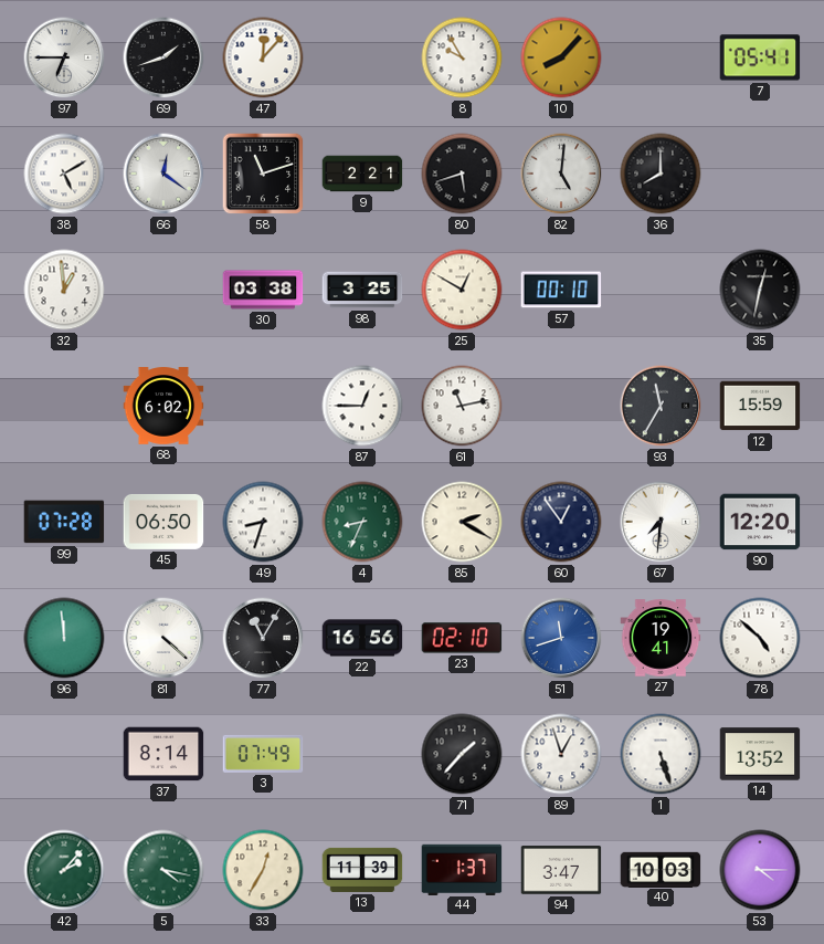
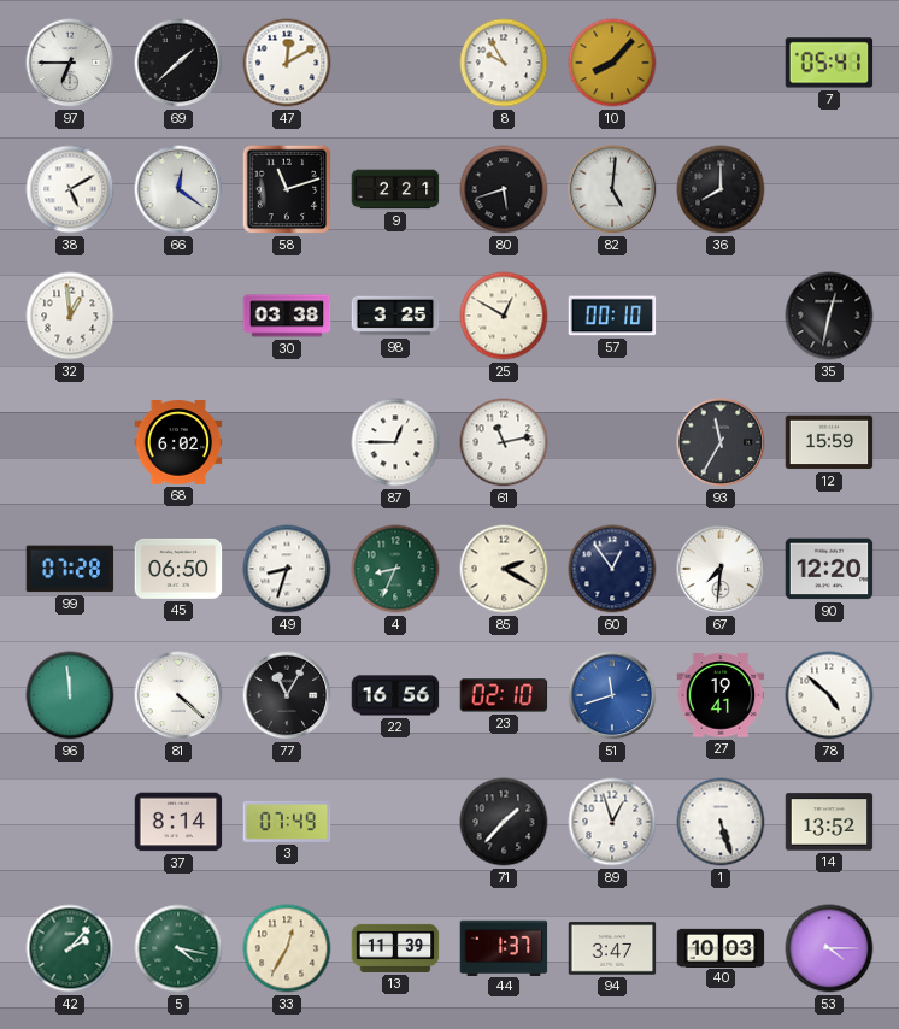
69: 1:42 -> 1:38 (178, 63)
47: 12:07 -> 12:10 (287, 63)
